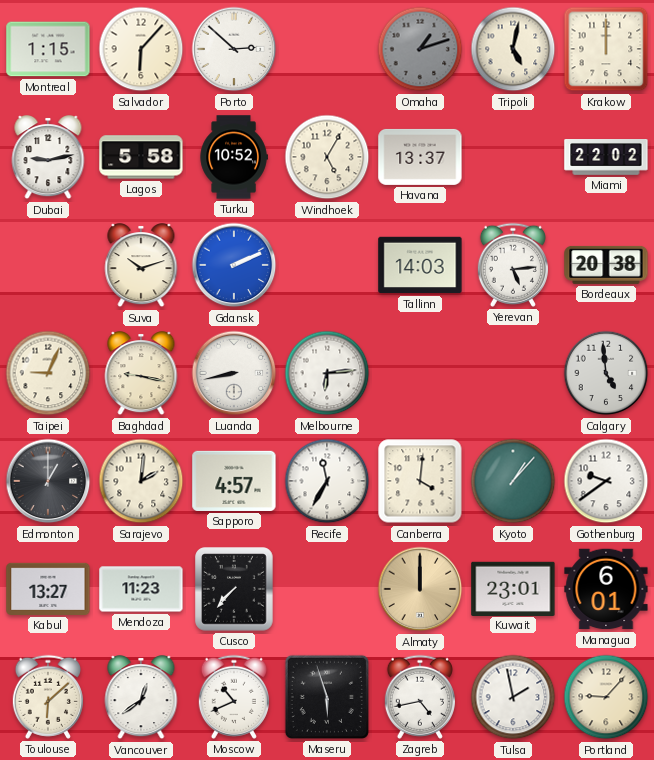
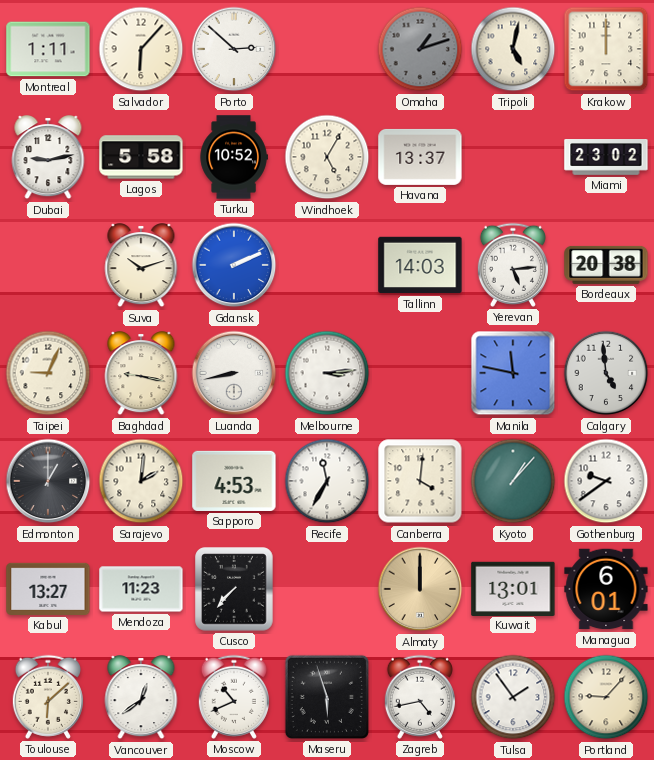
Montreal: 1:15 -> 1:11 (48, 49)
Miami: 22:02 -> 23:02 (606, 158)
Melbourne: 6:14 -> 3:14 (327, 373)
Manila: none -> 11:47 (513, 373)
Sapporo: 4:57 -> 4:53 (234, 481)
Kuwait: 23:01 -> 13:01 (513, 588)
Tulsa: 1:58 -> 1:54 (513, 697)
